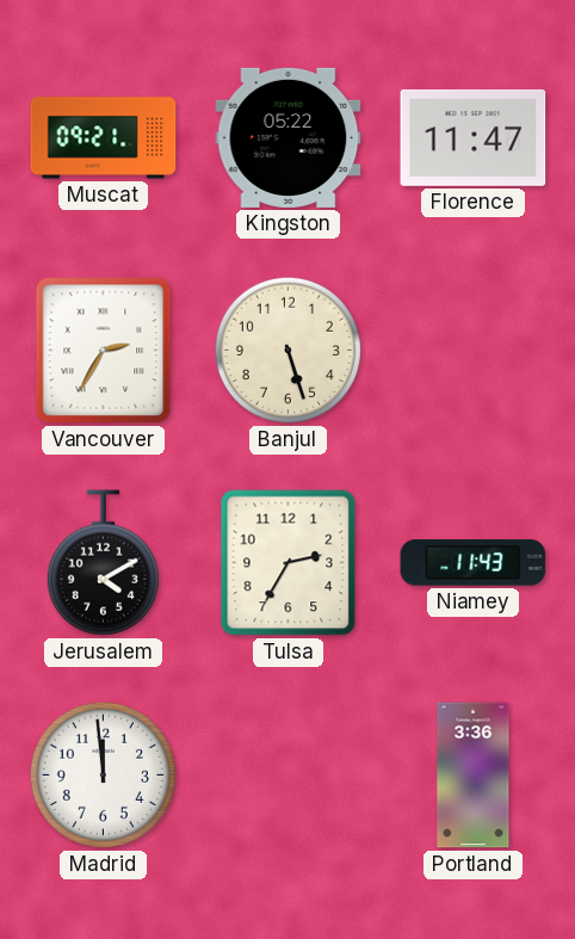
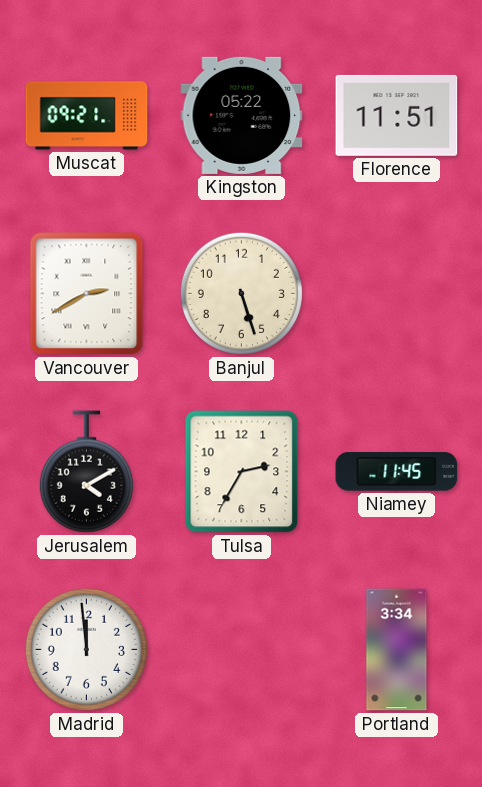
Florence: 11:47 -> 11:51 (397, 115)
Vancouver: 2:35 -> 2:40 (87, 294)
Niamey: 11:43 -> 11:45 (397, 472)
Portland: 3:36 -> 3:34 (397, 650)
